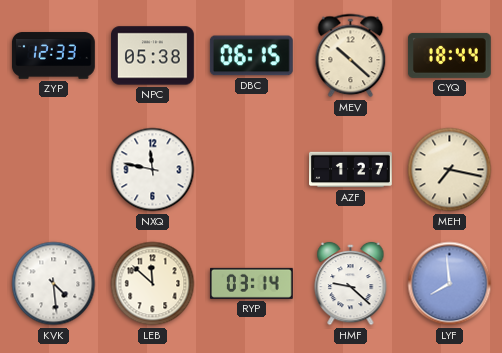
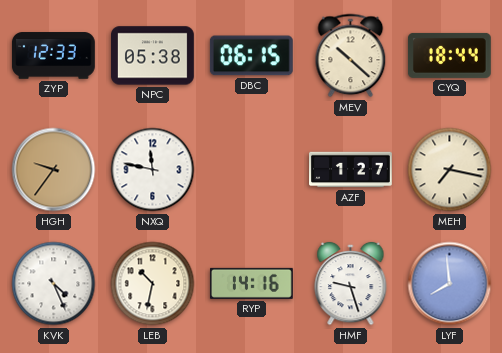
HGH: none -> 9:36 (54, 170)
KVK: 4:29 -> 4:26 (54, 284)
LEB: 11:52 -> 10:32 (153, 284)
RYP: 03:14 -> 14:16 (251, 283)
HMF: 9:22 -> 9:27 (351, 284)
